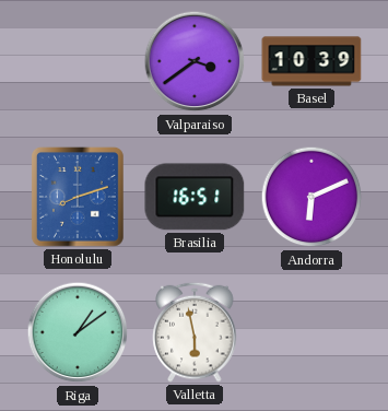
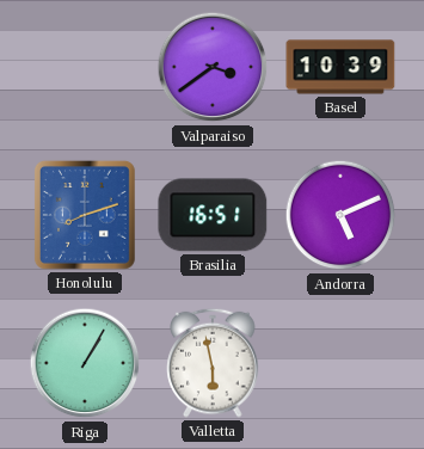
Andorra: 6:11 -> 5:11 (340, 215)
Riga: 1:09 -> 1:05 (85, 363)
